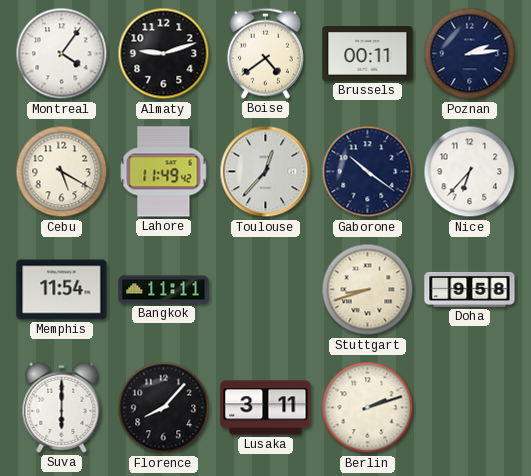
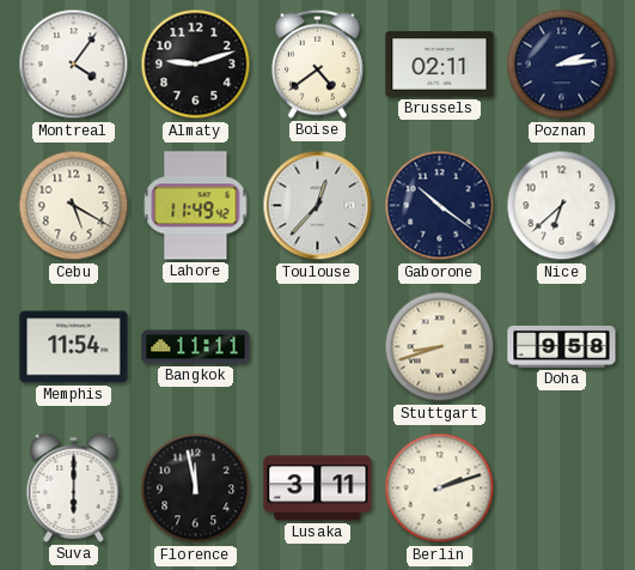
Brussels: 00:11 -> 02:11 (440, 65)
Nice: 6:37 -> 6:38 (562, 206)
Florence: 8:07 -> 11:58 (196, 489)
